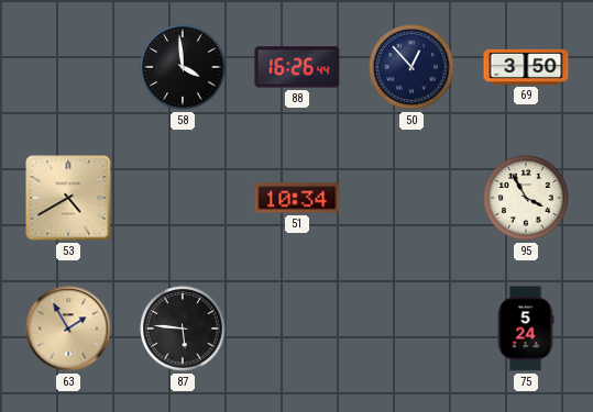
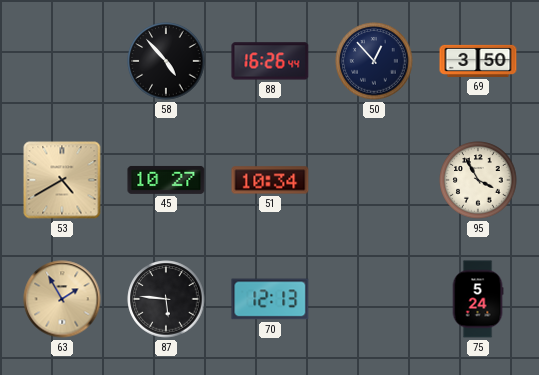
58: 3:59 -> 4:53 (166, 61)
45: none -> 10:27 (166, 180)
70: none -> 12:13 (270, 299)
